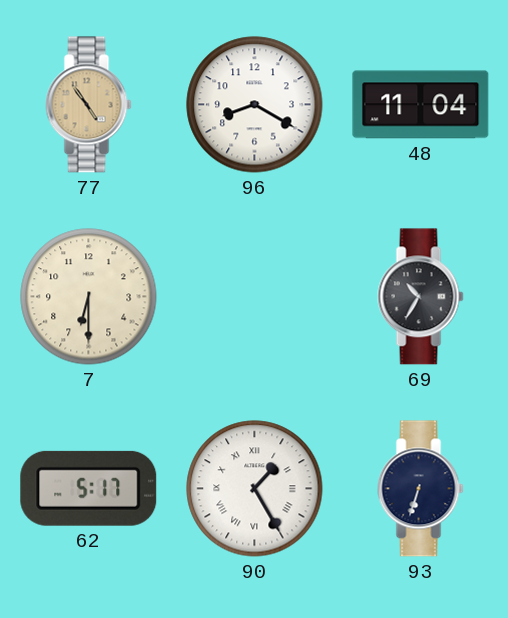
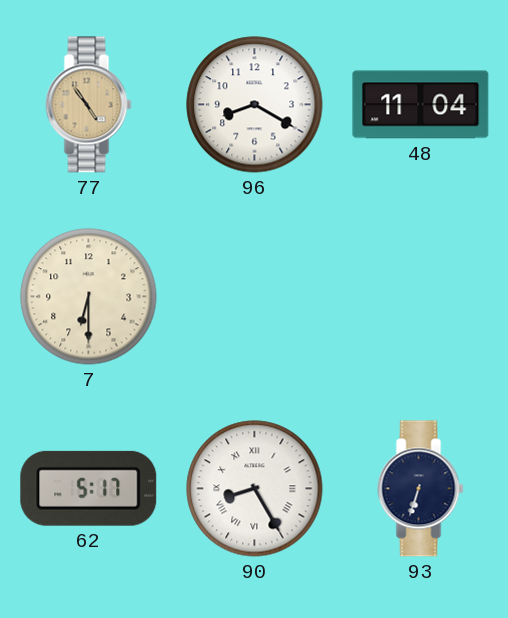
69: 10:35 -> none (421, 297)
90: 1:25 -> 8:25 (255, 489)
